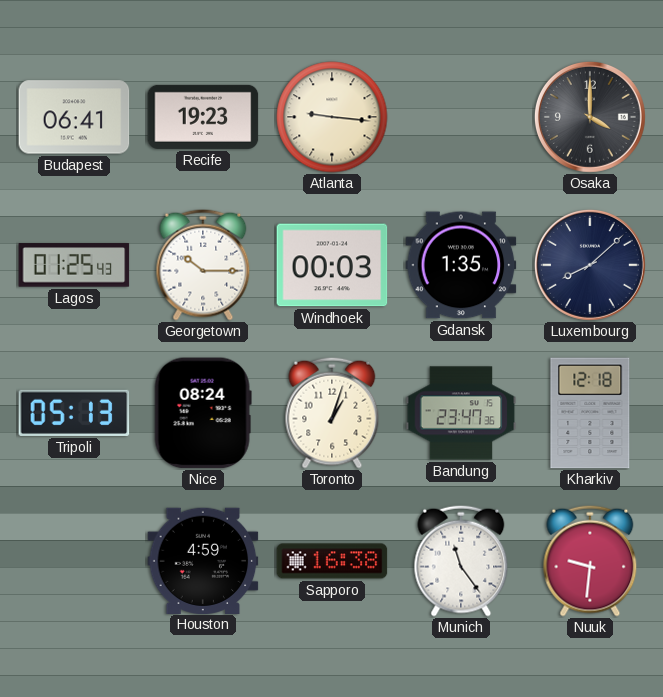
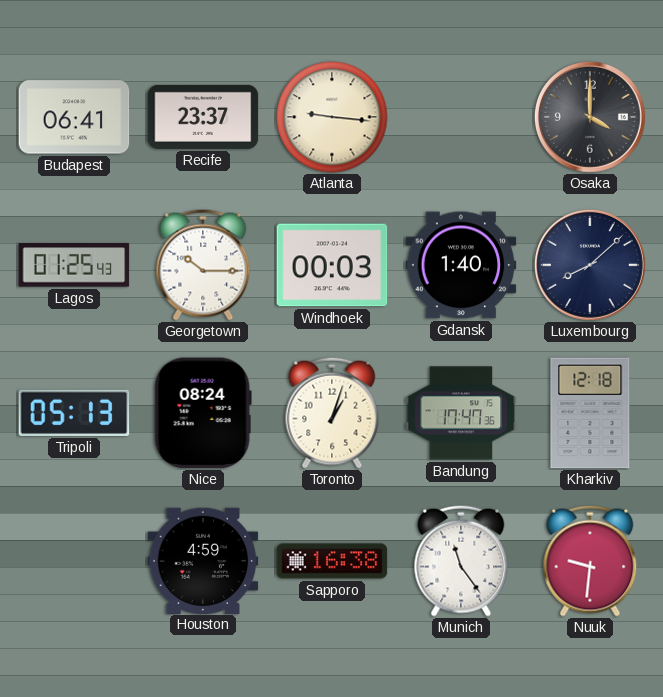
Recife: 19:23 -> 23:37 (203, 117)
Gdansk: 1:35 -> 1:40 (461, 265)
Bandung: 23:47 -> 17:47 (461, 413)
